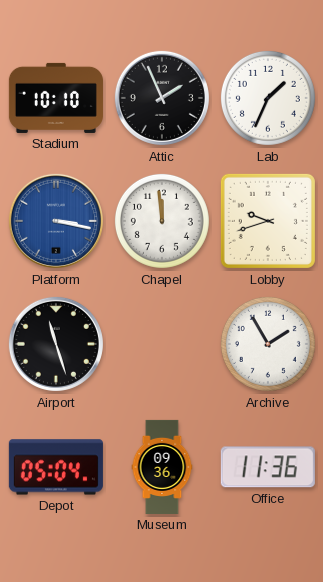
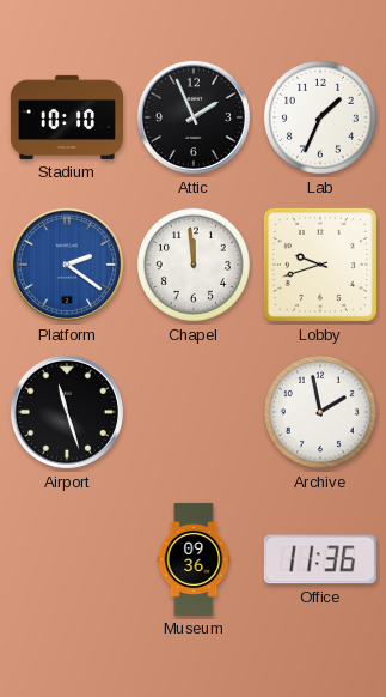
Platform: 3:17 -> 2:21 (67, 265)
Archive: 1:55 -> 1:58 (320, 412)
Depot: 05:04 -> none (56, 467)
